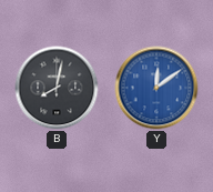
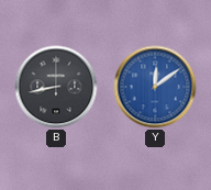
B: 8:02 -> 8:43 (56, 87)
